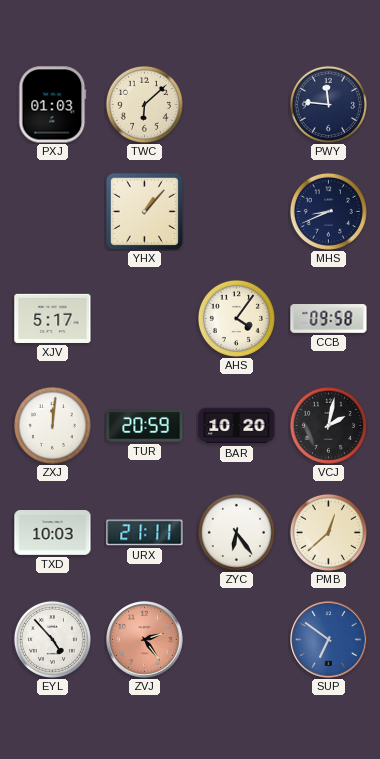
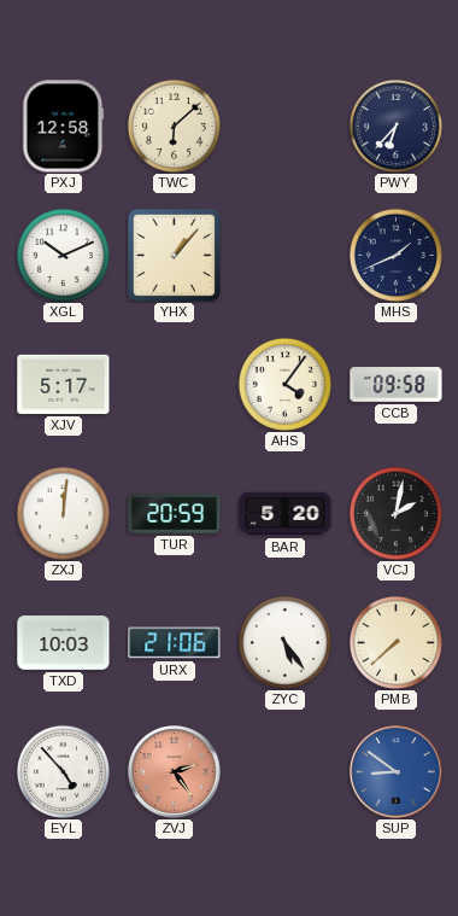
PXJ: 01:03 -> 12:58 (64, 127)
PWY: 11:46 -> 6:37 (395, 126)
XGL: none -> 10:11 (63, 255)
MHS: 8:41 -> 1:41 (395, 255)
BAR: 10:20 -> 5:20 (286, 514)
URX: 21:11 -> 21:06 (175, 643)
ZYC: 6:24 -> 5:24 (284, 642)
PMB: 12:38 -> 7:38 (395, 642)
SUP: 6:51 -> 8:51 (397, 772)
